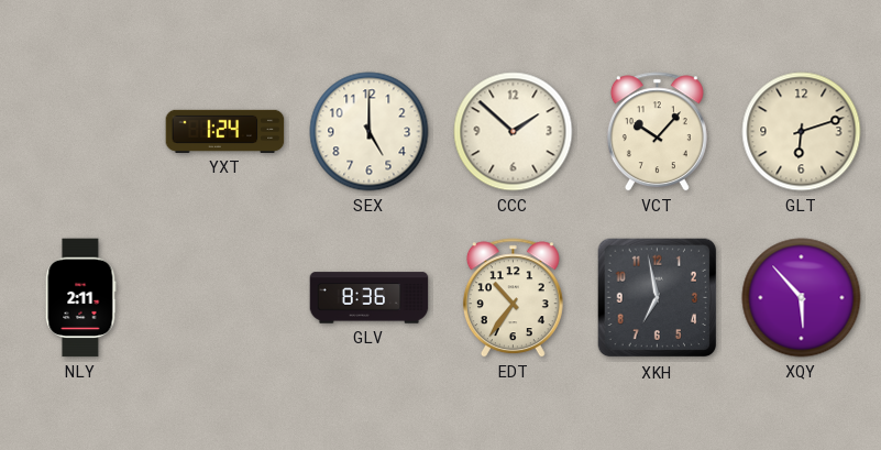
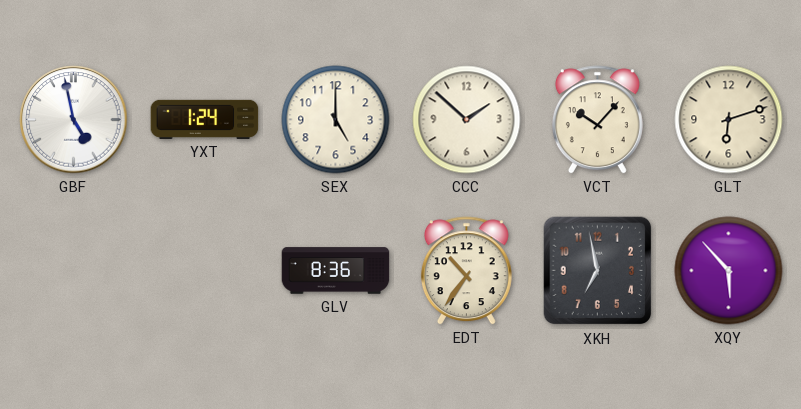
GBF: none -> 4:58 (74, 120)
NLY: 2:11 -> none (81, 298)
